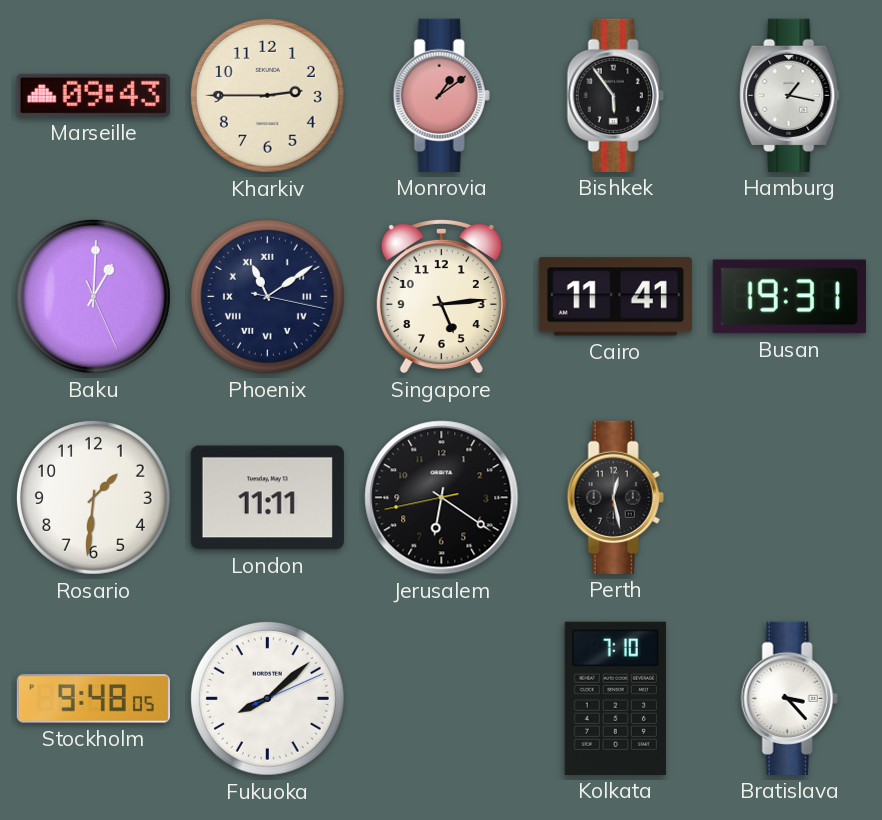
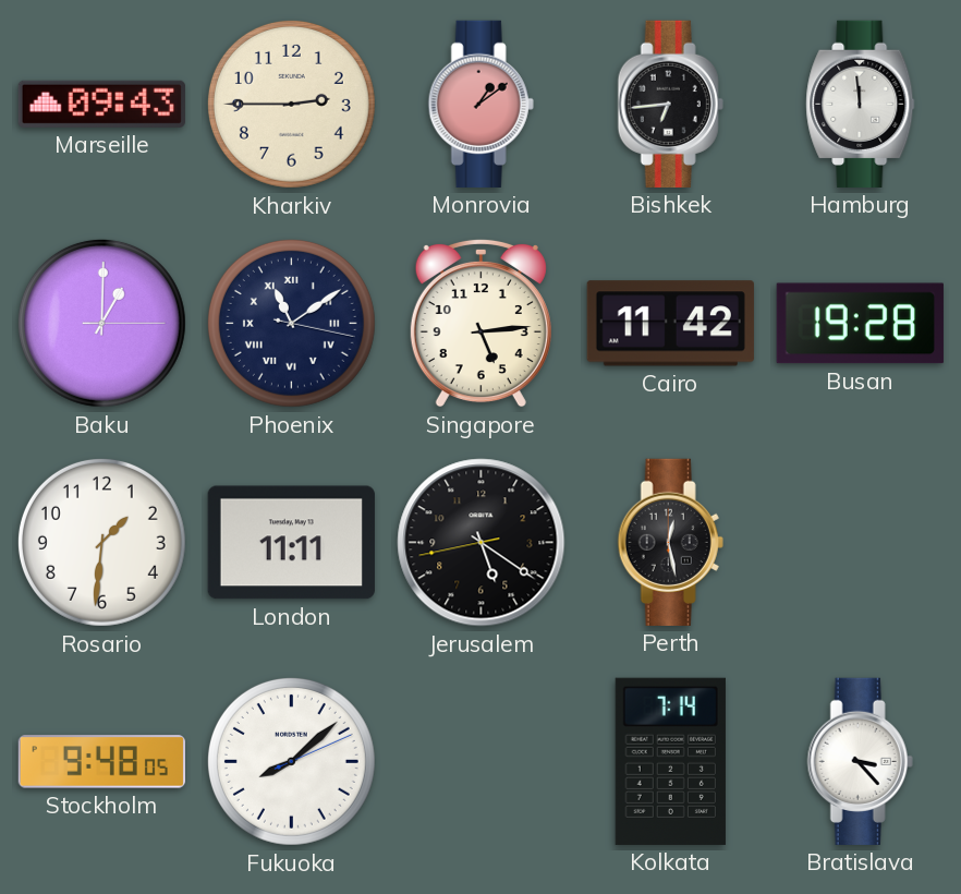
Bishkek: 5:54 -> 6:44 (670, 104)
Hamburg: 1:17 -> 11:59 (861, 104)
Baku: 1:00:26 -> 1:00:15 (101, 323)
Cairo: 11:41 -> 11:42 (670, 324)
Busan: 19:31 -> 19:28 (860, 324)
Jerusalem: 6:20 -> 5:20 (482, 543)
Kolkata: 7:10 -> 7:14 (670, 761)
